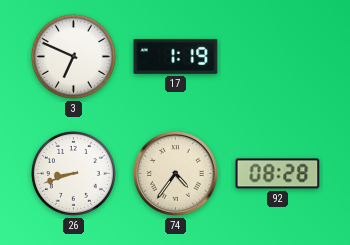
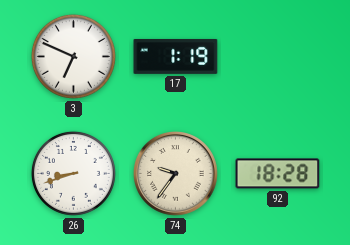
74: 4:36 -> 9:36 (176, 174)
92: 08:28 -> 18:28 (278, 174)
